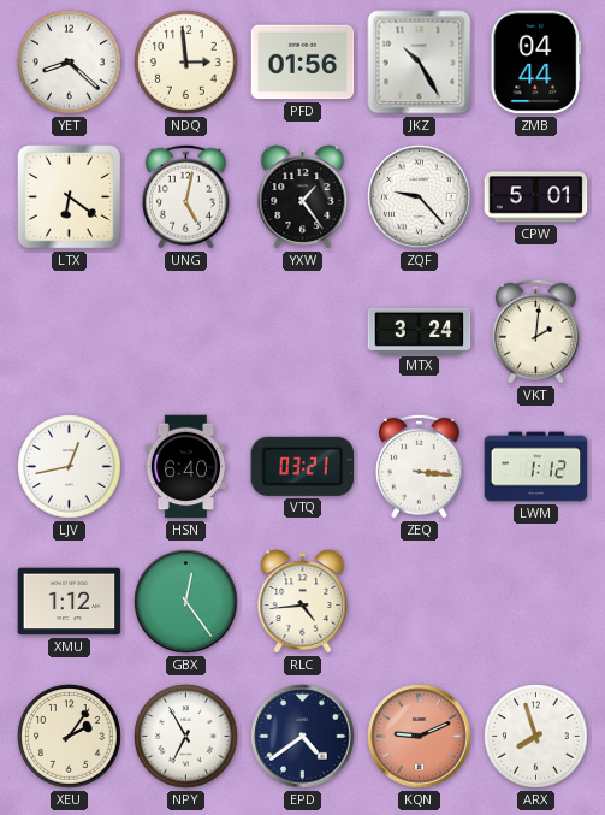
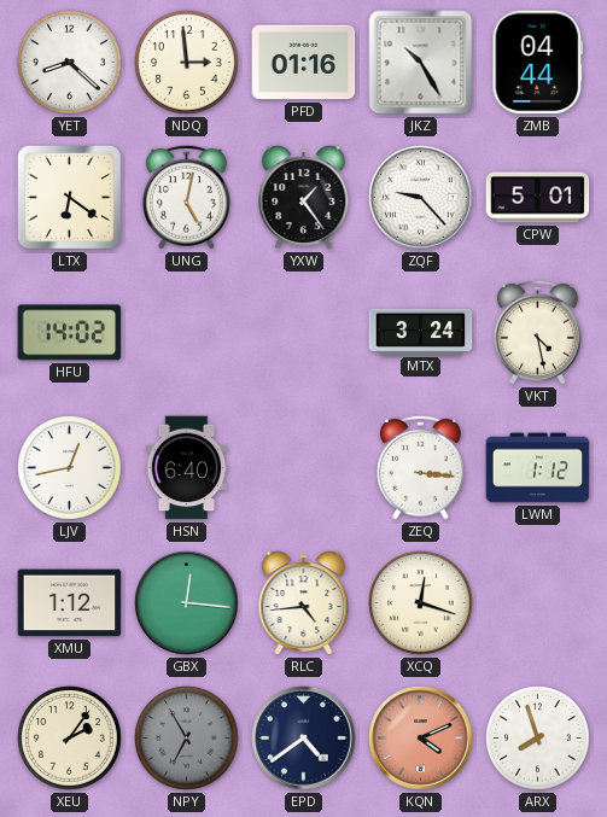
PFD: 01:56 -> 01:16 (304, 63)
HFU: none -> 14:02 (70, 333)
VKT: 2:01 -> 4:28 (537, 332)
VTQ: 03:21 -> none (303, 466)
GBX: 12:24 -> 12:16 (187, 603)
XCQ: none -> 12:18 (421, 603)
NPY dial: white -> grey (187, 739)
KQN: 9:11 -> 4:11 (421, 739)
